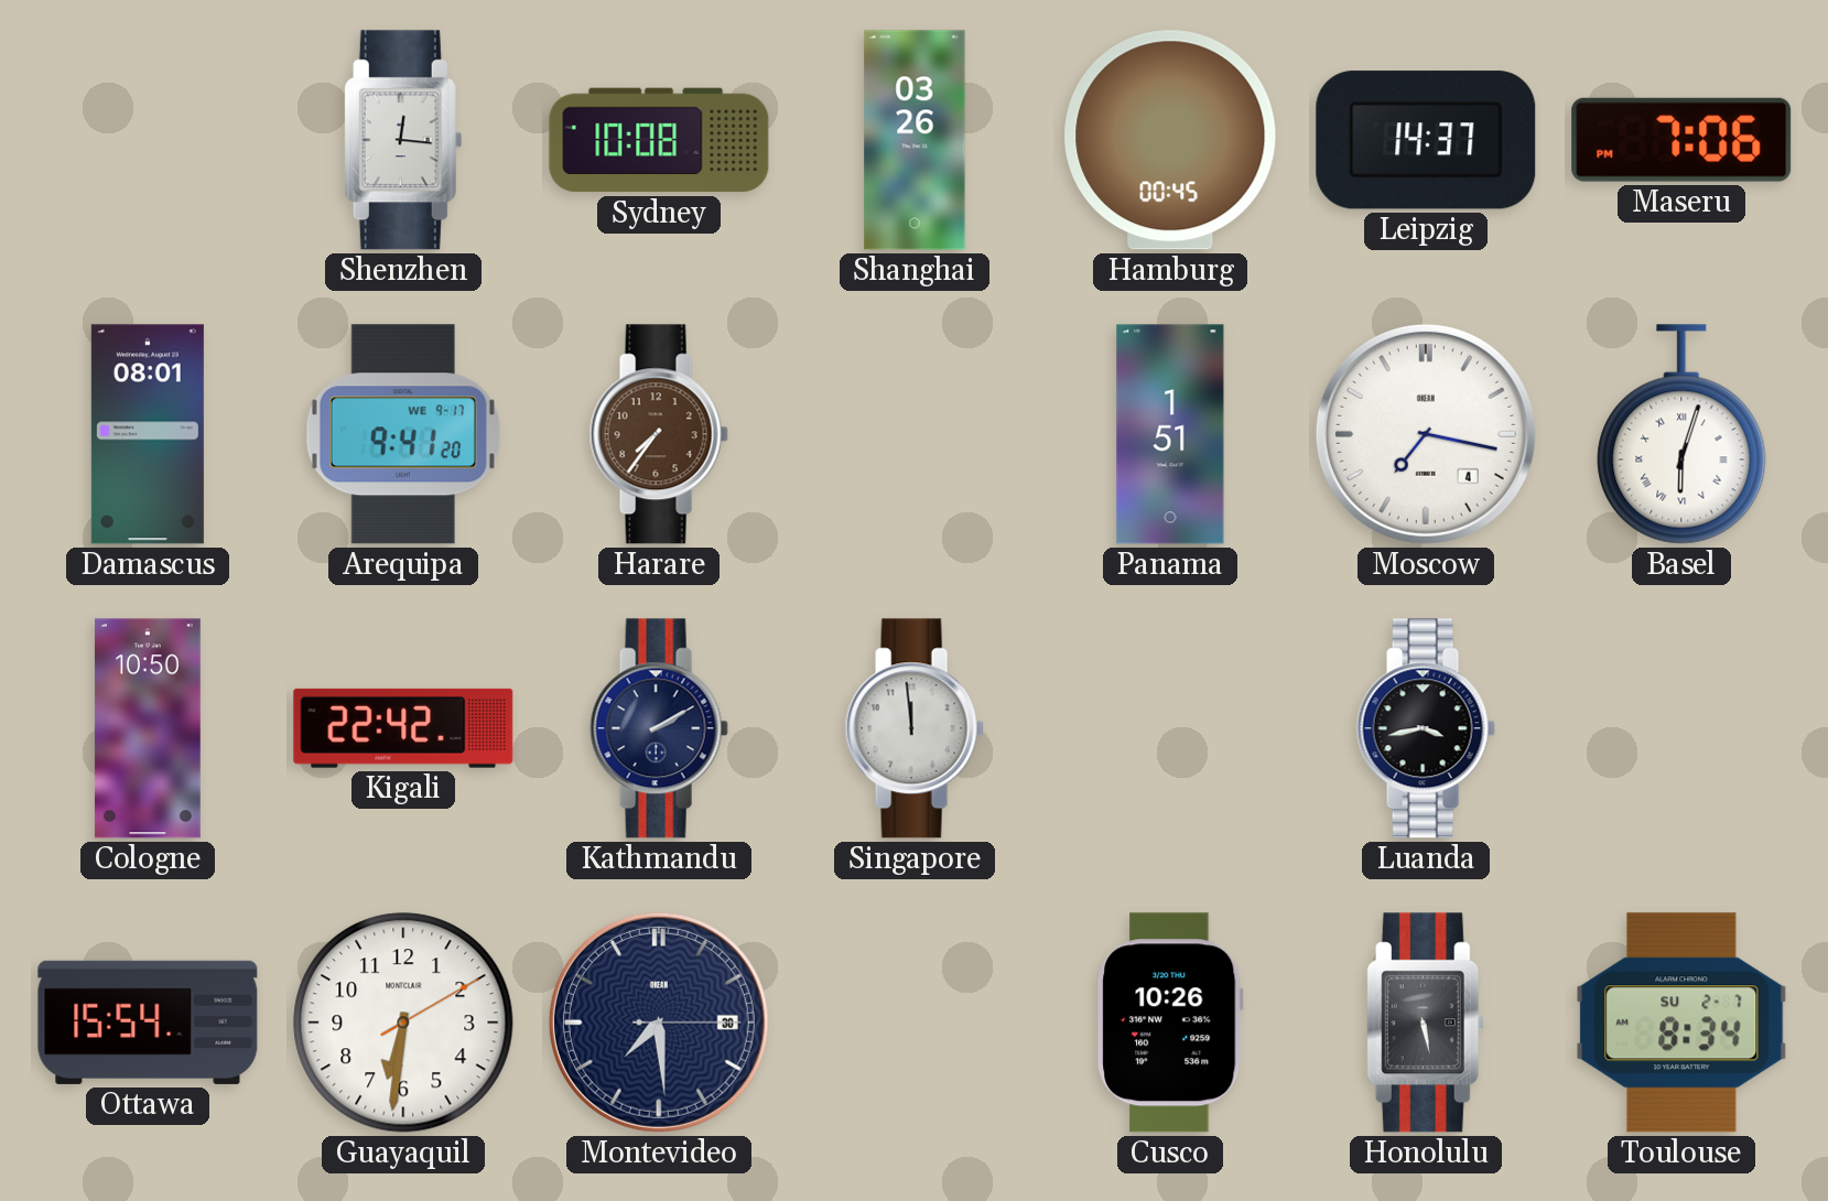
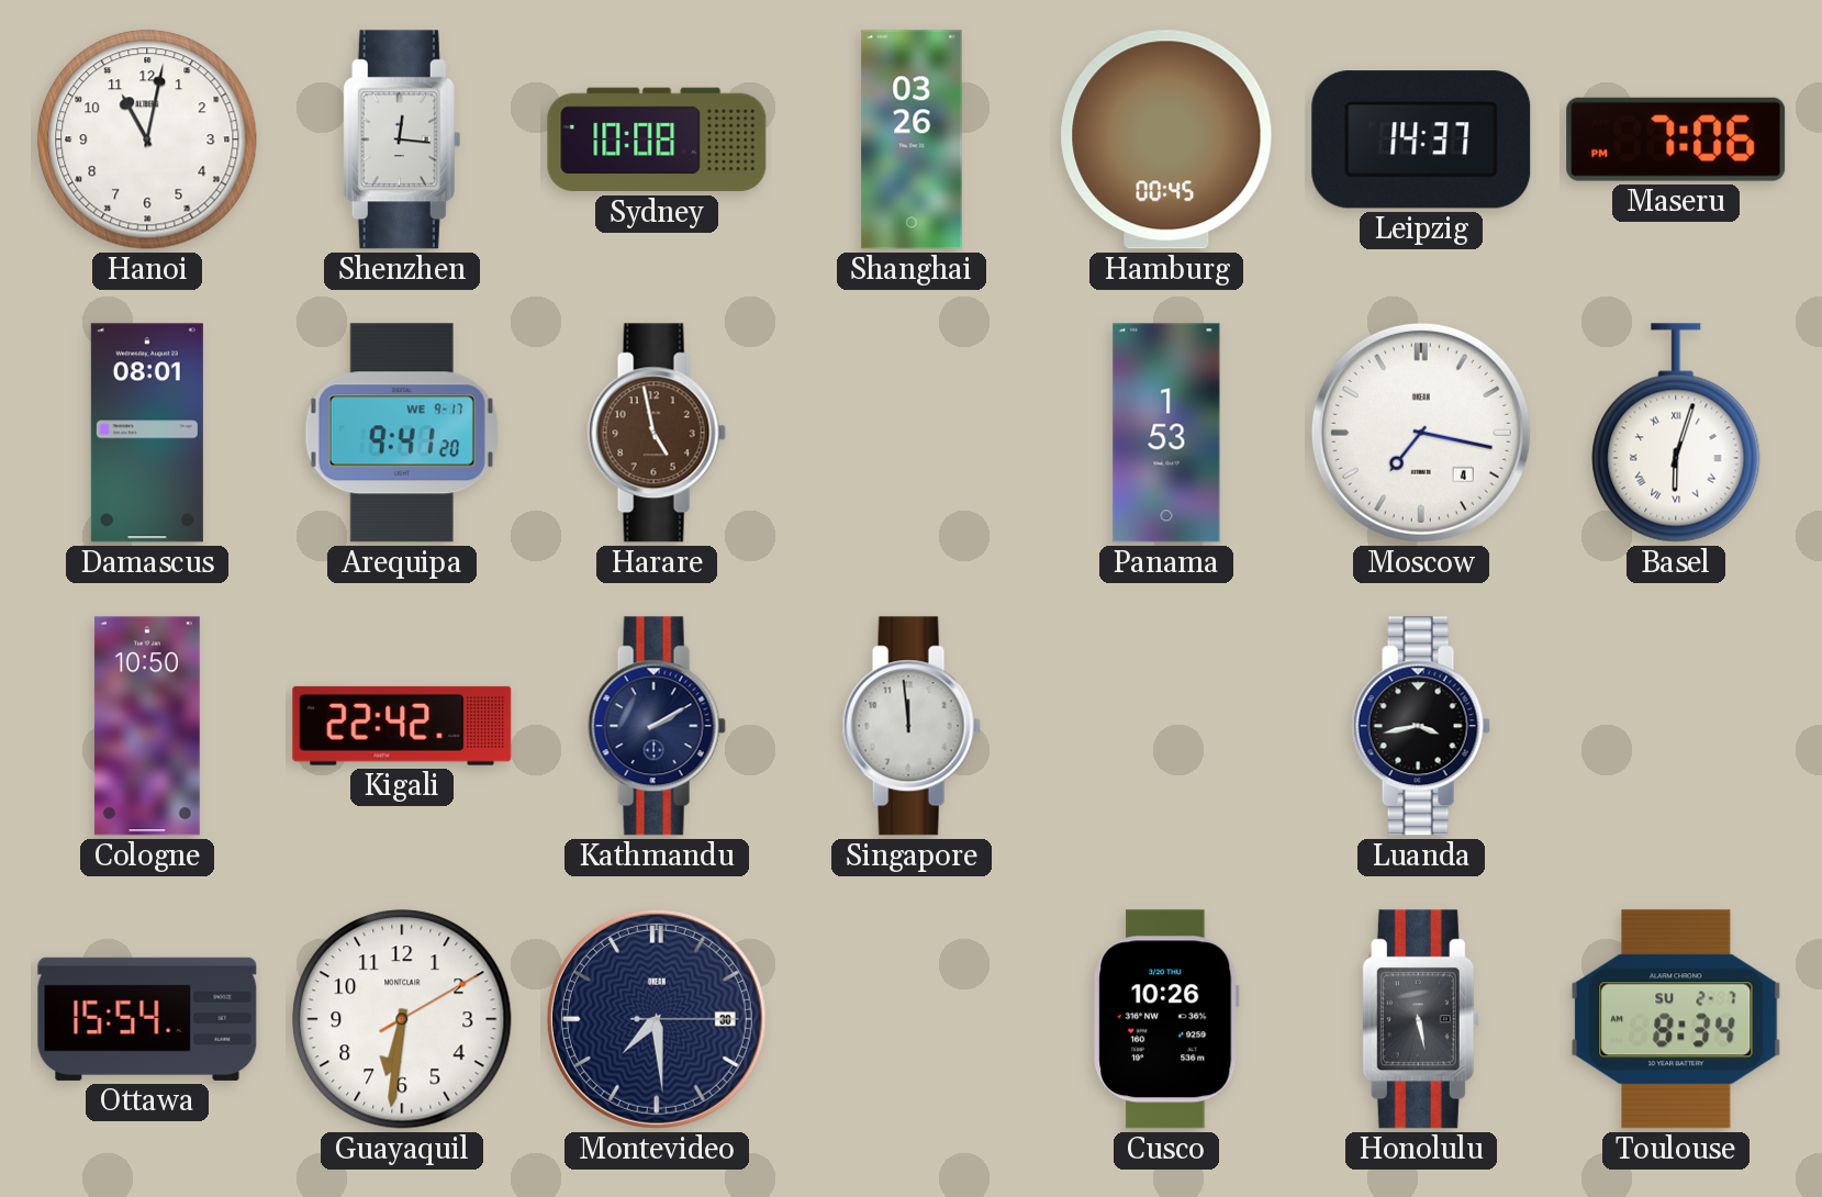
Hanoi: none -> 11:02 (147, 139)
Harare: 7:36 -> 4:58 (657, 433)
Panama: 1:51 -> 1:53 (1166, 433)
